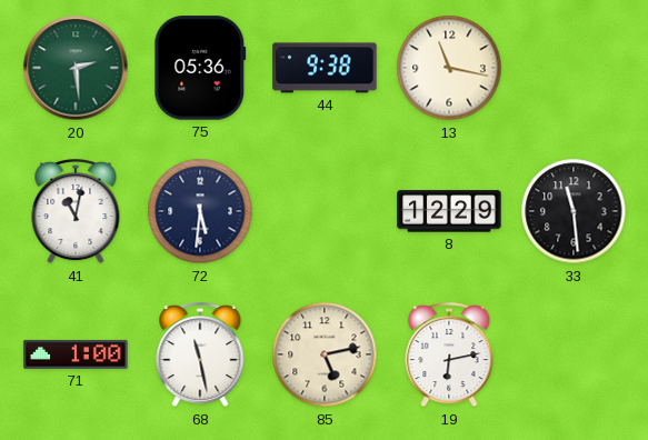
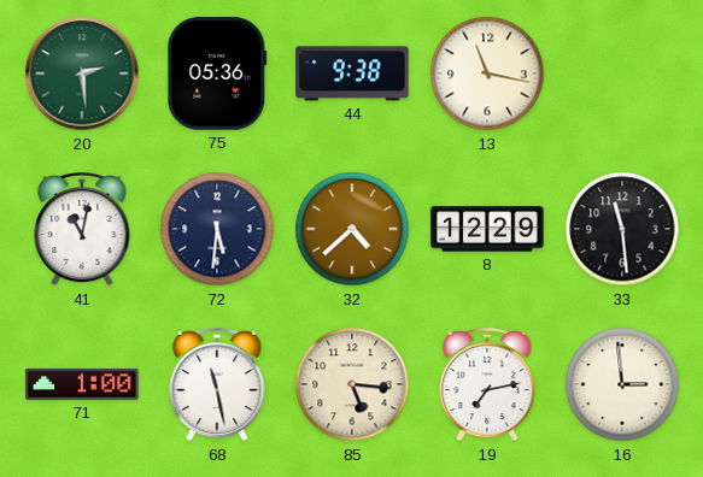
32: none -> 4:38 (352, 229)
85: 5:13 -> 5:16 (352, 384)
19: 6:13 -> 7:13 (487, 385)
16: none -> 2:59 (622, 384)
